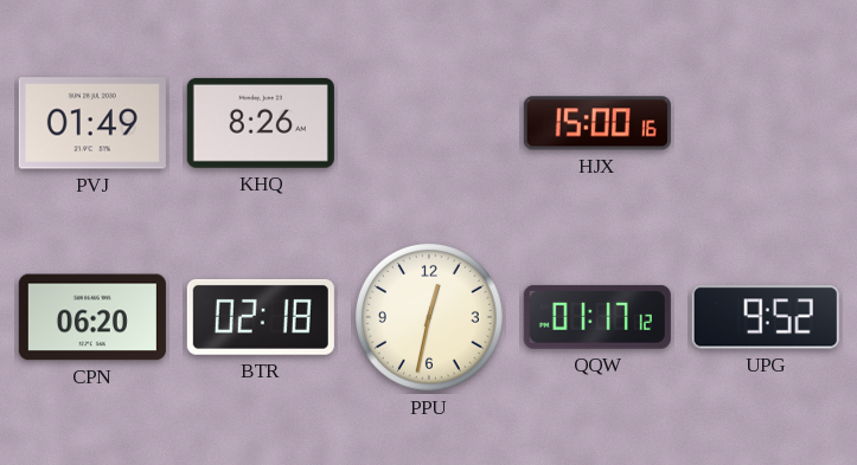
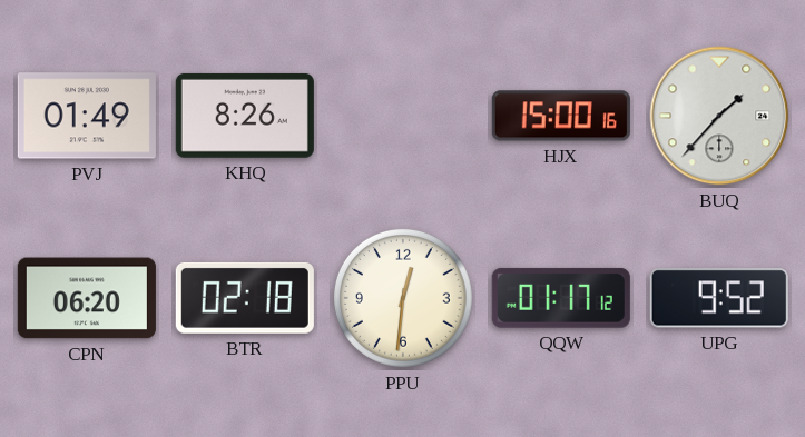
BUQ: none -> 1:37 (719, 116)
PPU: 12:32 -> 12:31 (403, 298)
